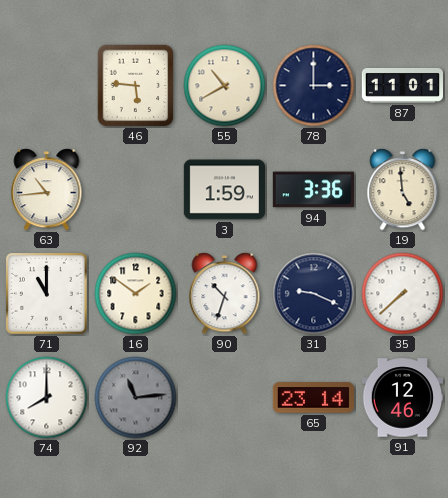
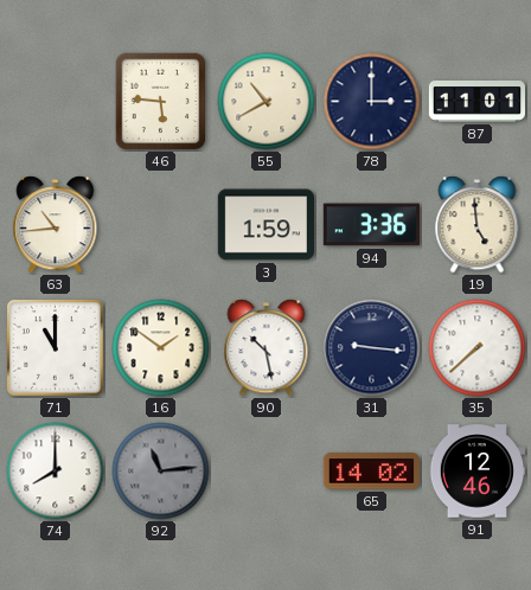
90: 10:33 -> 10:28 (267, 348)
31: 9:19 -> 9:16 (372, 348)
65: 23:14 -> 14:02 (371, 472)
